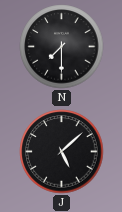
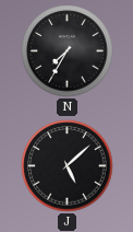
N: 7:30 -> 7:35 (68, 51)
